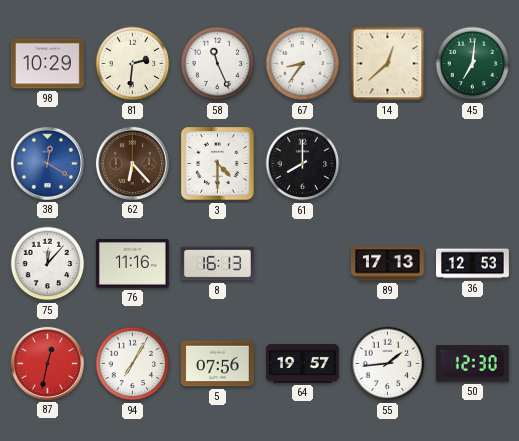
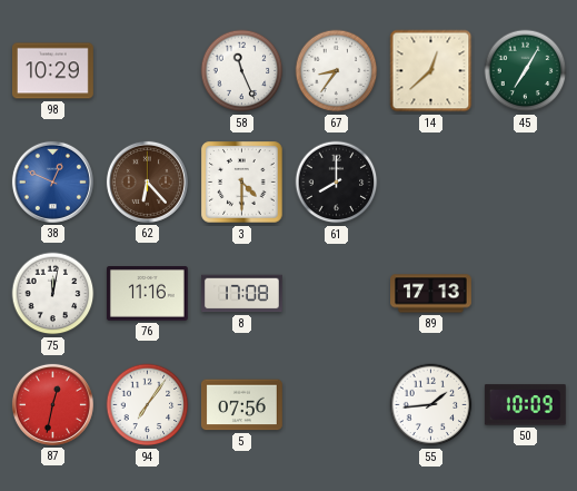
81: 2:31 -> none (133, 64)
45: 7:01 -> 7:05 (526, 71)
38: 12:20 -> 12:49 (52, 181)
75: 12:07 -> 12:02 (53, 294)
8: 16:13 -> 17:08 (242, 294)
36: 12:53 -> none (473, 264)
94: 7:05 -> 7:06 (148, 405)
64: 19:57 -> none (303, 364)
50: 12:30 -> 10:09 (525, 405)
